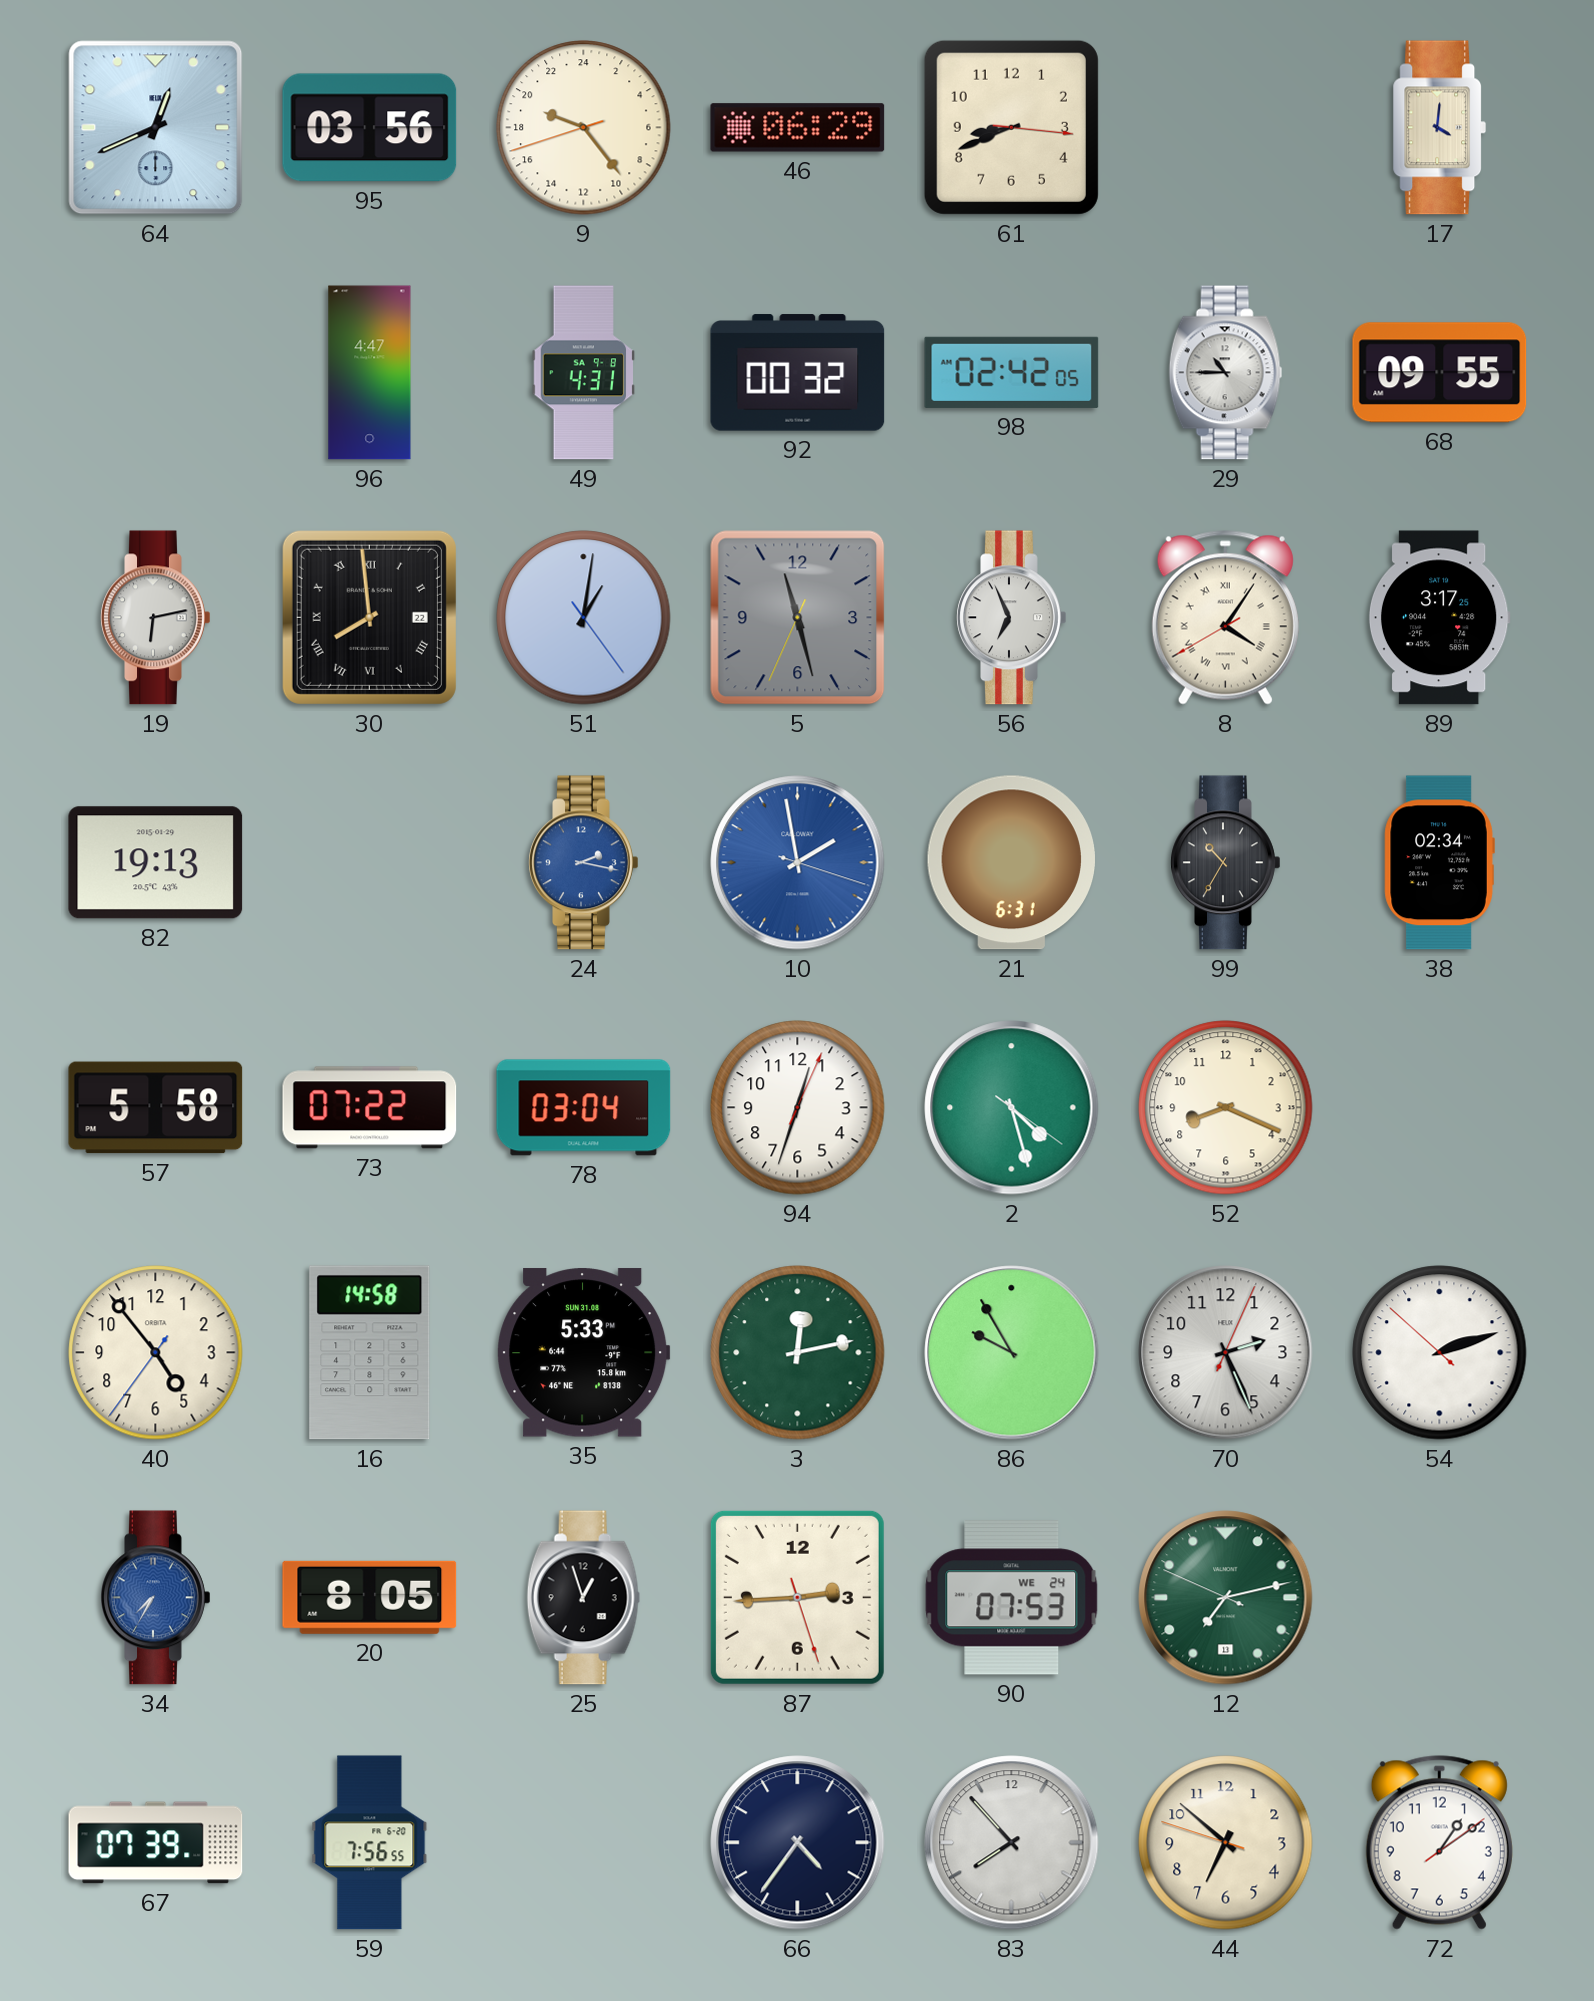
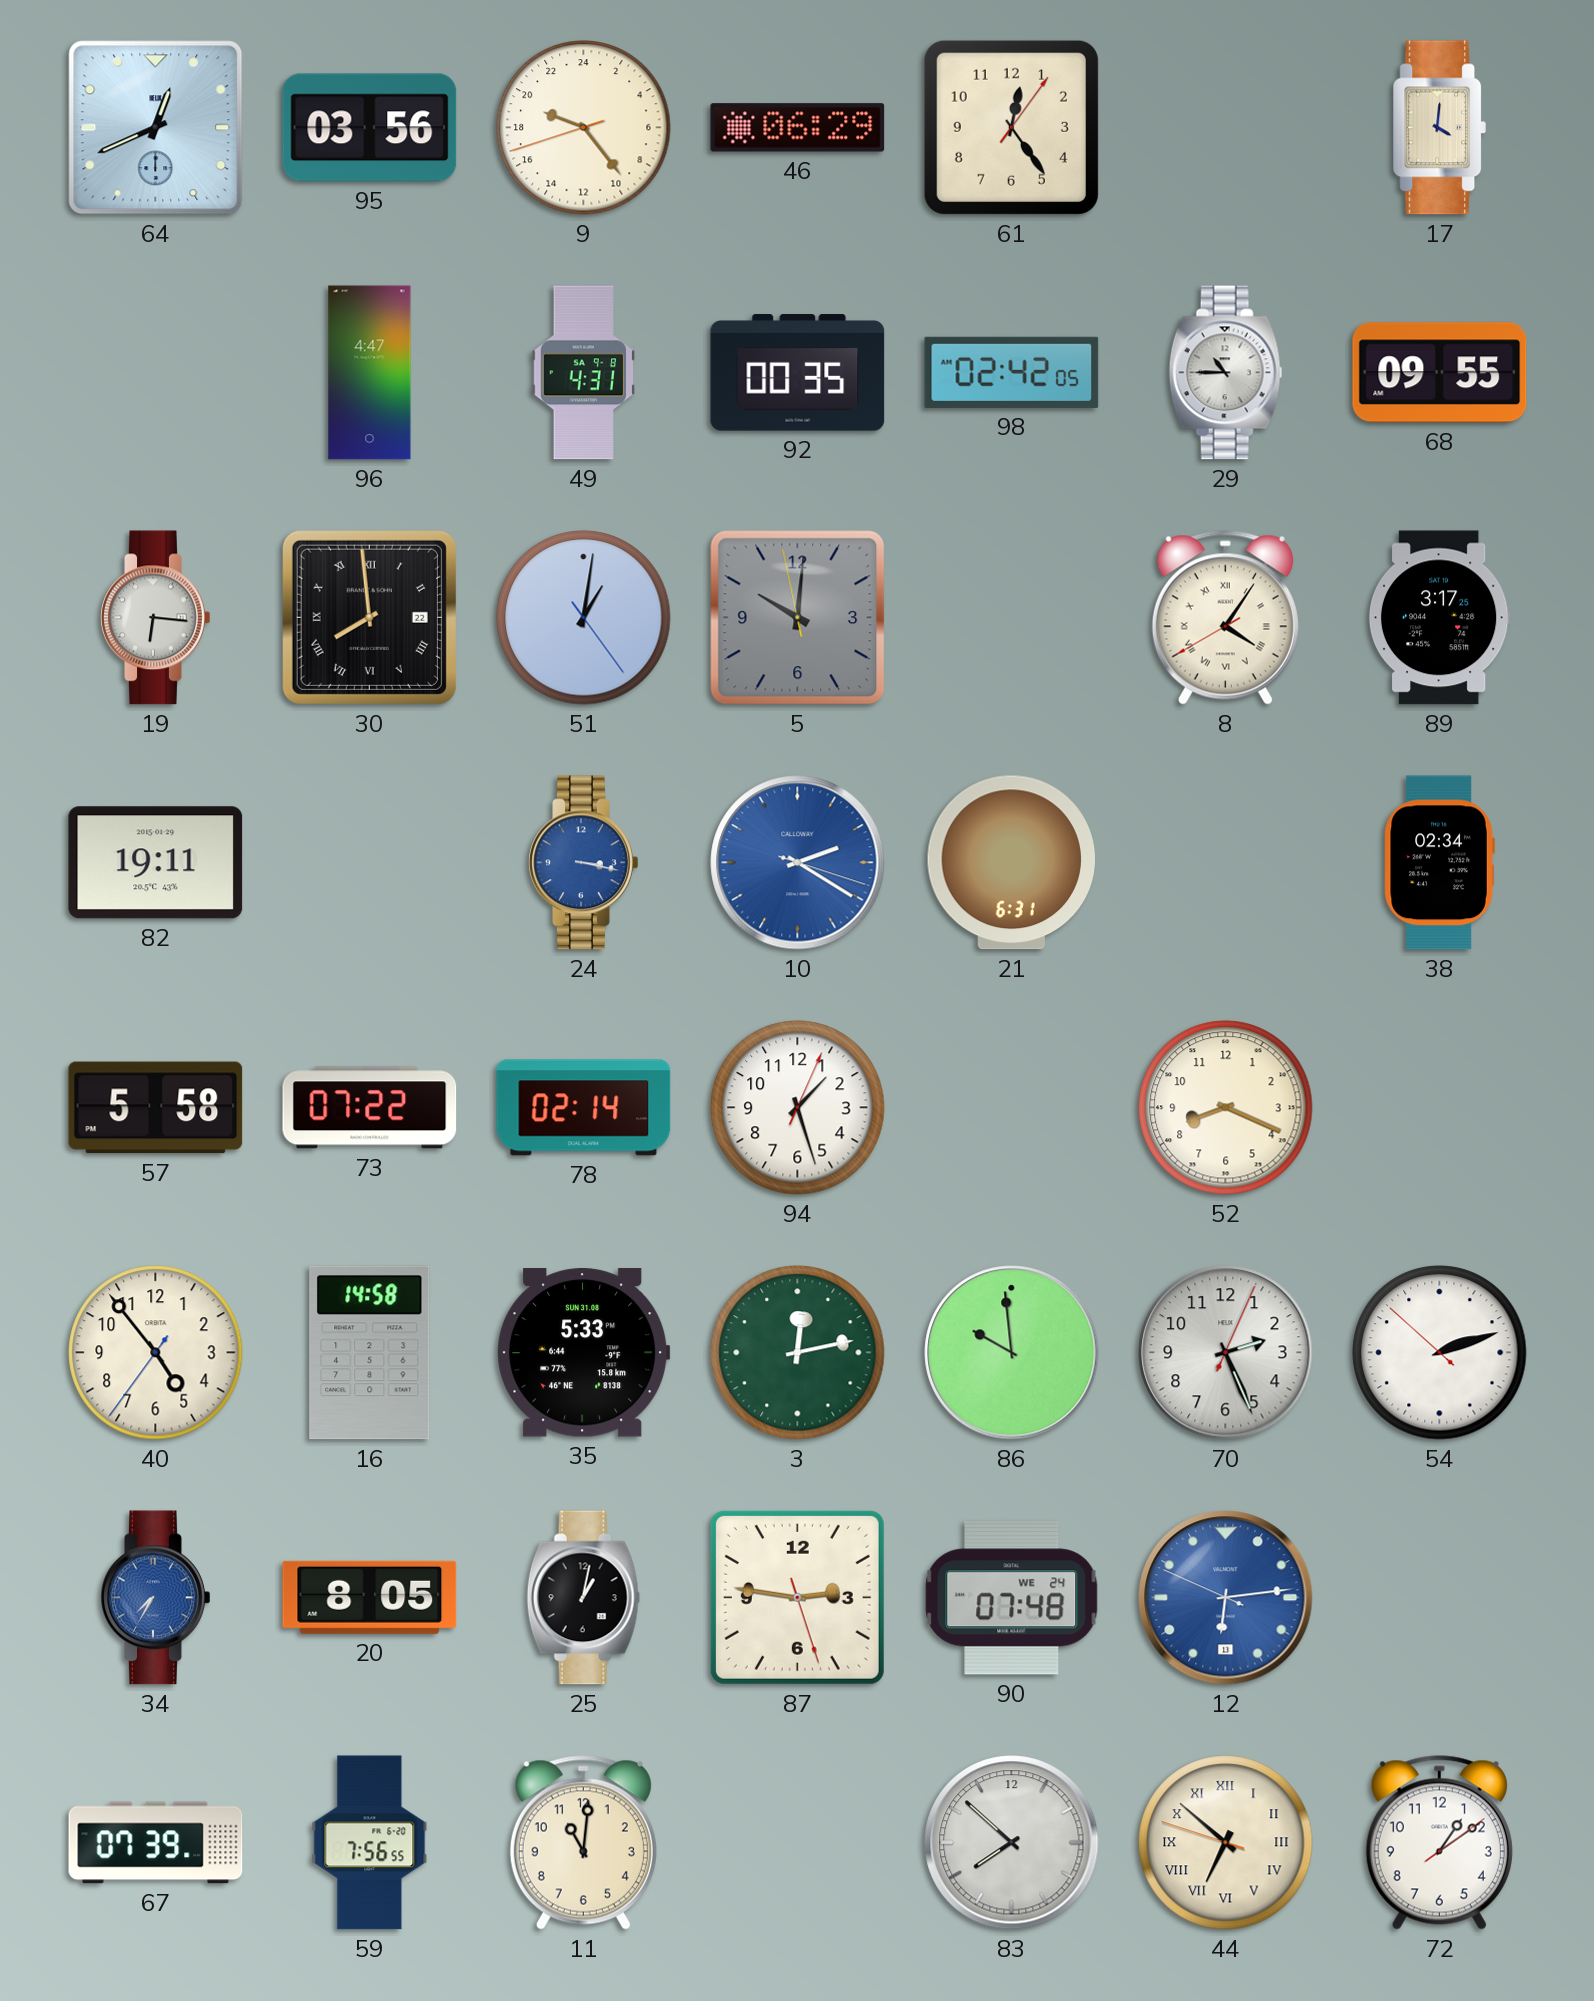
61: 8:41 -> 12:24 (1011, 127)
92: 00:32 -> 00:35 (798, 373)
19: 6:13 -> 6:16 (156, 618)
5: 11:27 -> 10:00 (798, 618)
56: 6:56 -> none (1012, 618)
82: 19:13 -> 19:11 (156, 863)
24: 2:17 -> 3:17 (584, 863)
10: 1:58 -> 2:20 (798, 863)
99: 10:35 -> none (1226, 863)
78: 03:04 -> 02:14 (584, 1108)
94: 12:33 -> 1:27 (798, 1108)
2: 4:27 -> none (1012, 1108)
86: 9:55 -> 9:59 (1012, 1353)
25: 12:57 -> 1:02 (584, 1598)
87: 2:44 -> 2:46 (797, 1597)
90: 07:53 -> 07:48 (1012, 1598)
12: 7:12 -> 6:13 (1226, 1598)
12 dial: green -> blue (1226, 1598)
11: none -> 11:01 (583, 1843)
66: 4:36 -> none (798, 1843)
83: 7:53 -> 7:52 (1012, 1843)
44 numerals: Arabic -> Roman (1226, 1843)
